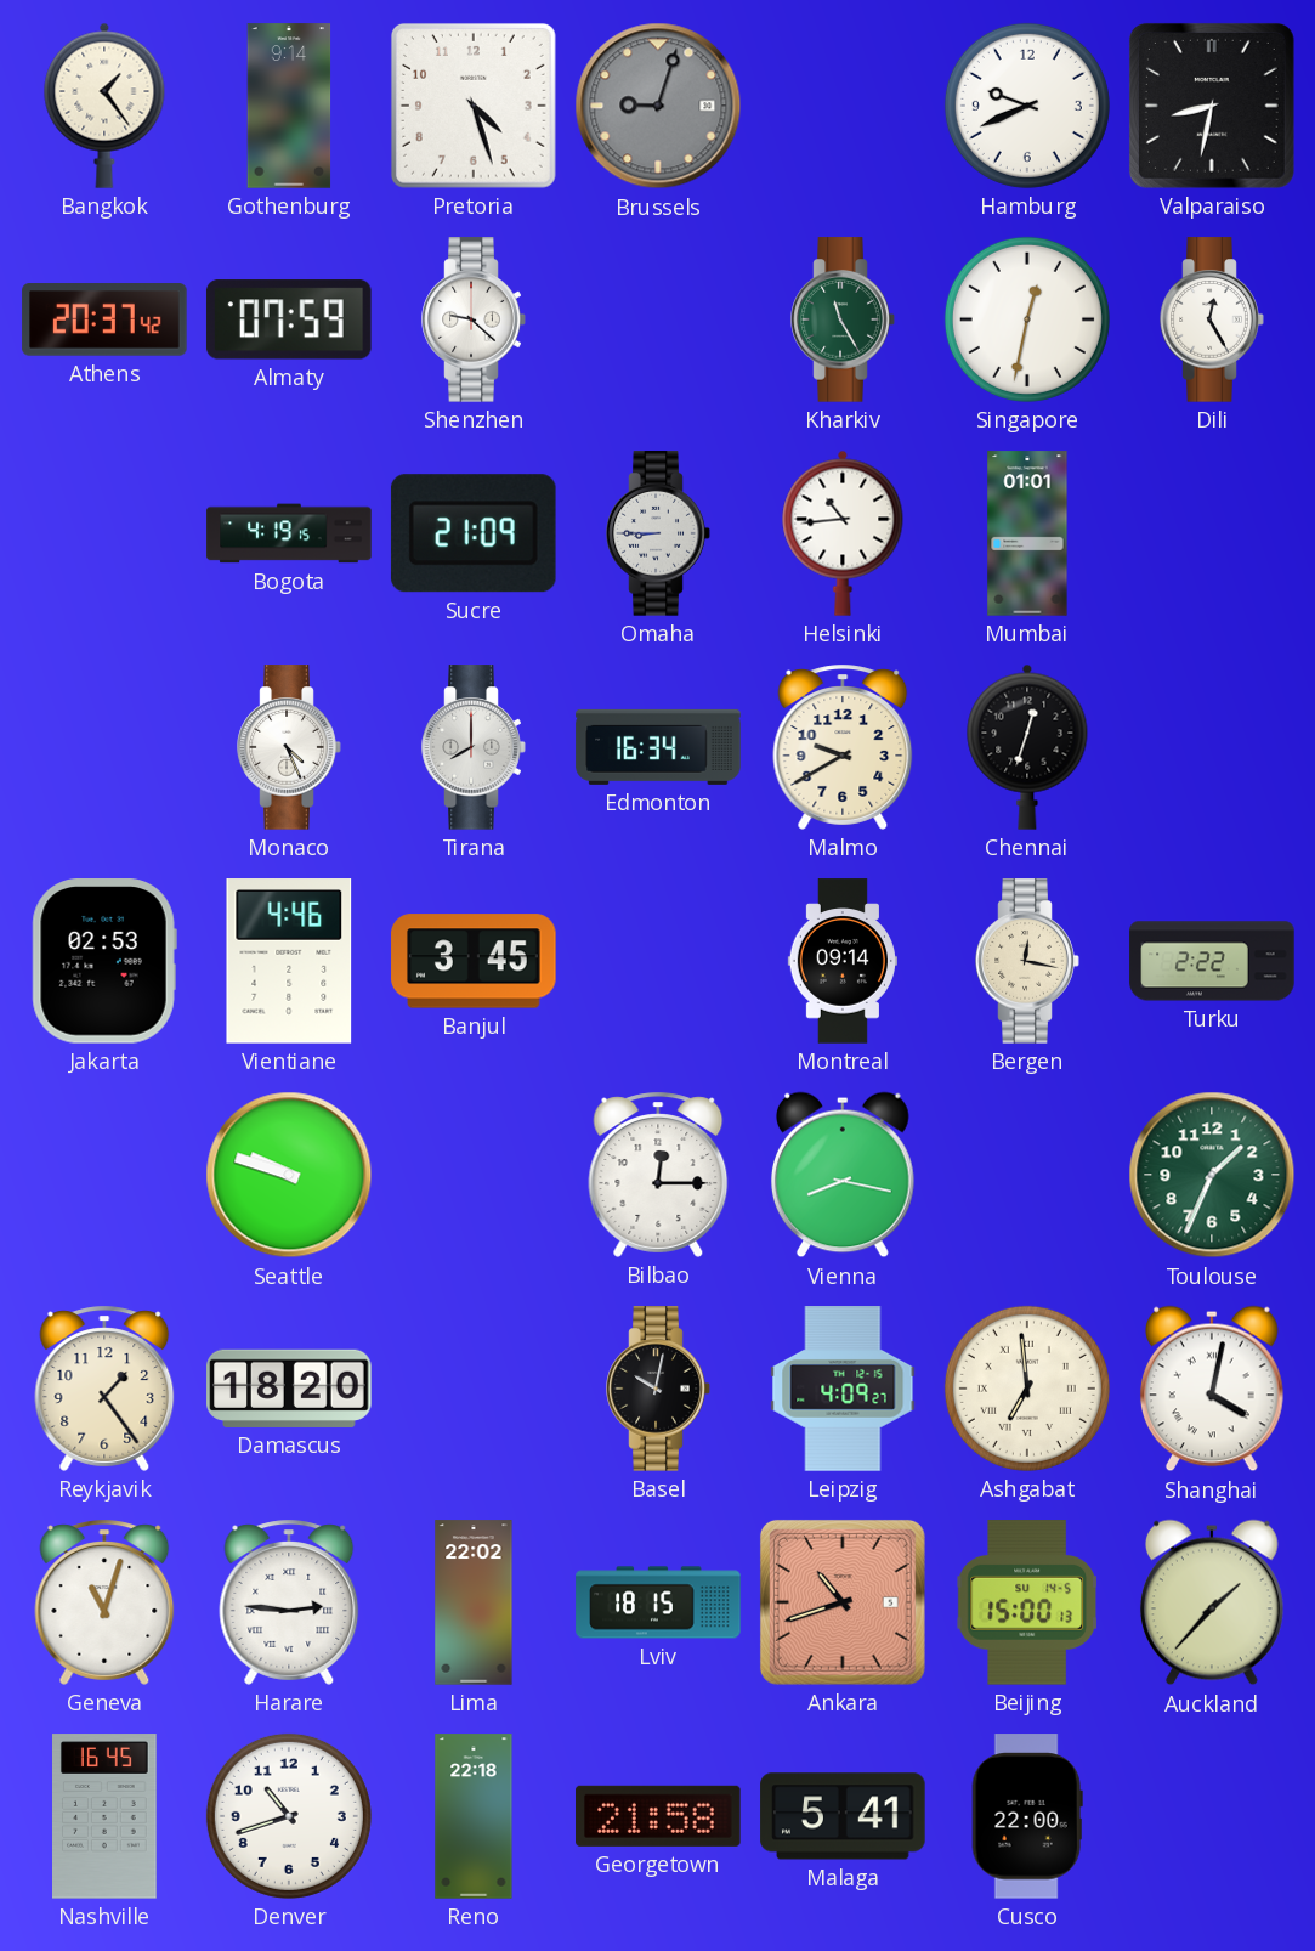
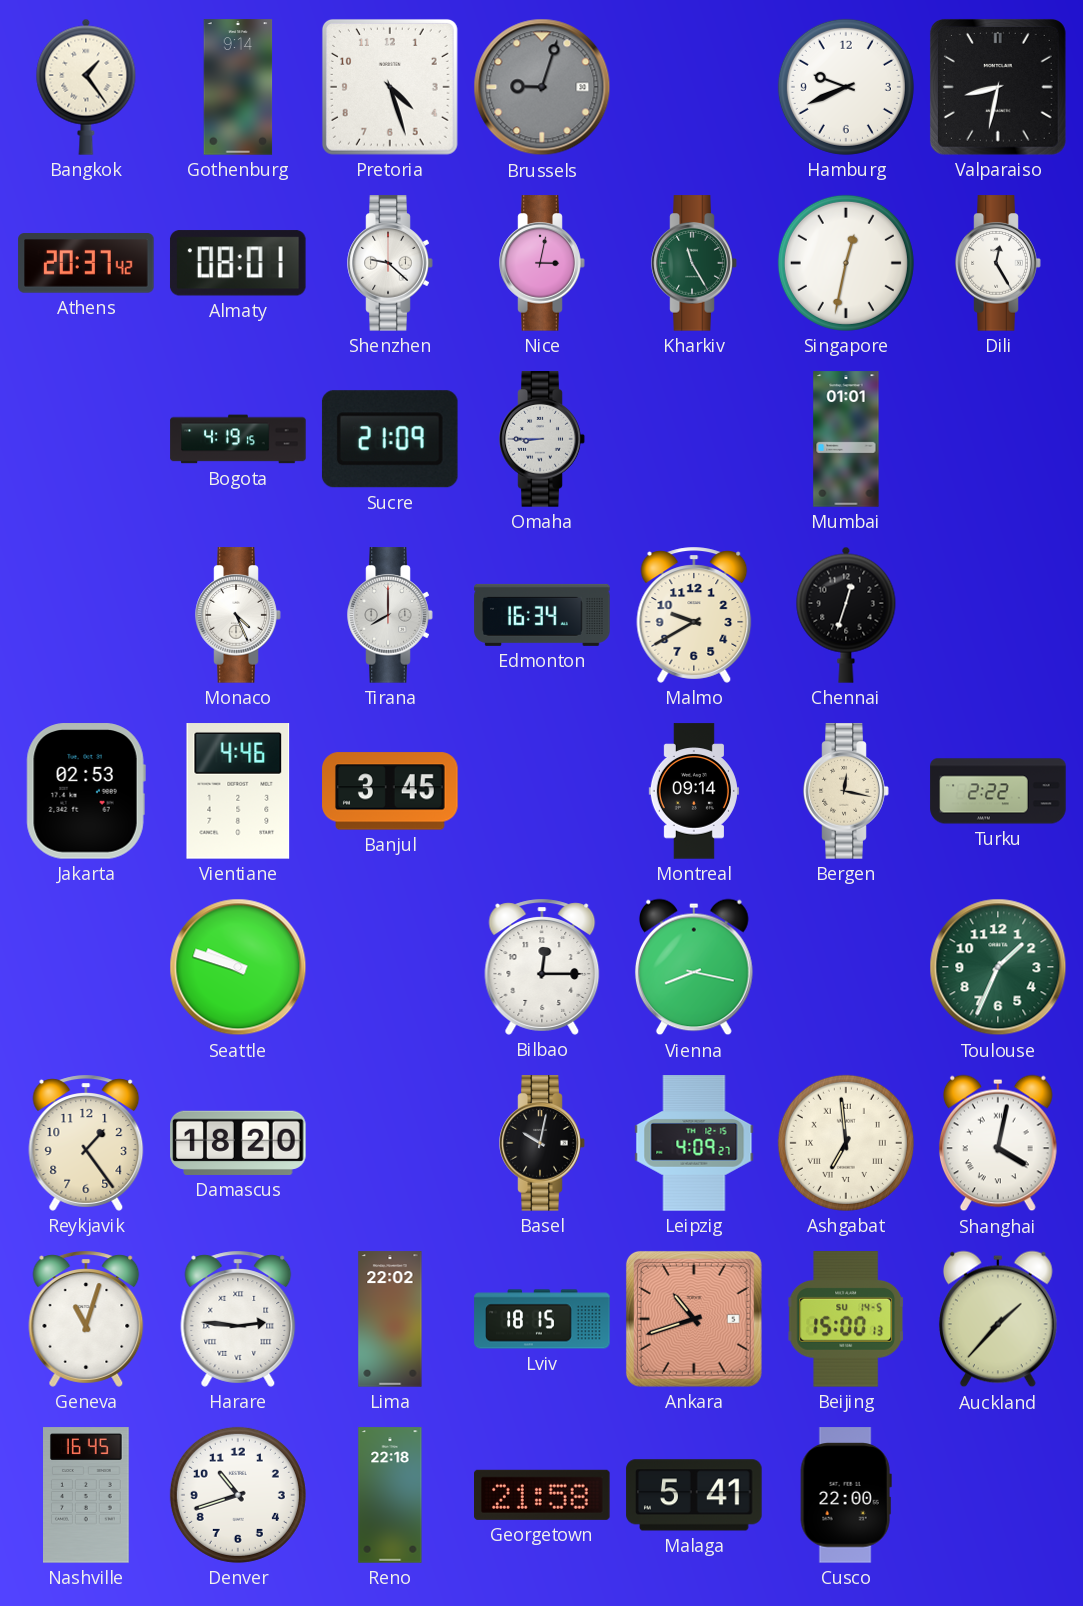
Almaty: 07:59 -> 08:01 (238, 263)
Nice: none -> 3:02 (542, 263)
Helsinki: 10:44 -> none (843, 533)
